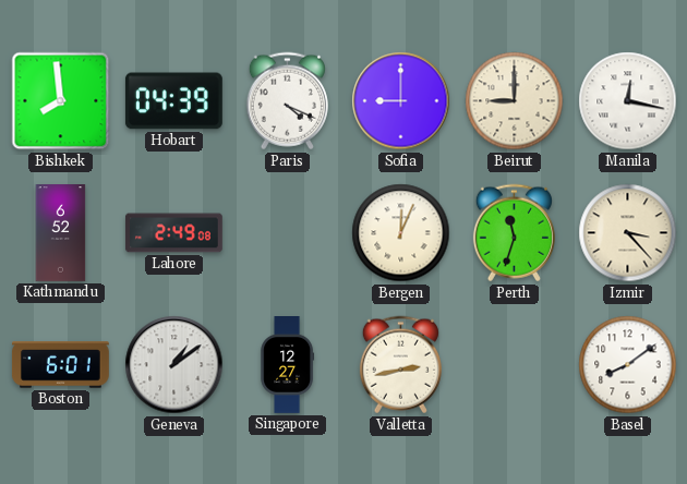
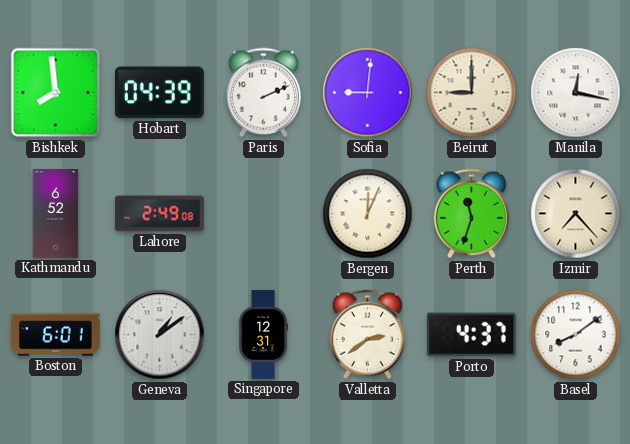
Paris: 4:19 -> 2:11 (263, 93)
Sofia: 9:00 -> 9:01 (368, 93)
Izmir: 3:23 -> 7:23 (576, 214)
Singapore: 12:27 -> 12:31 (264, 335)
Valletta: 2:43 -> 2:39 (367, 335)
Porto: none -> 4:37 (471, 335)
